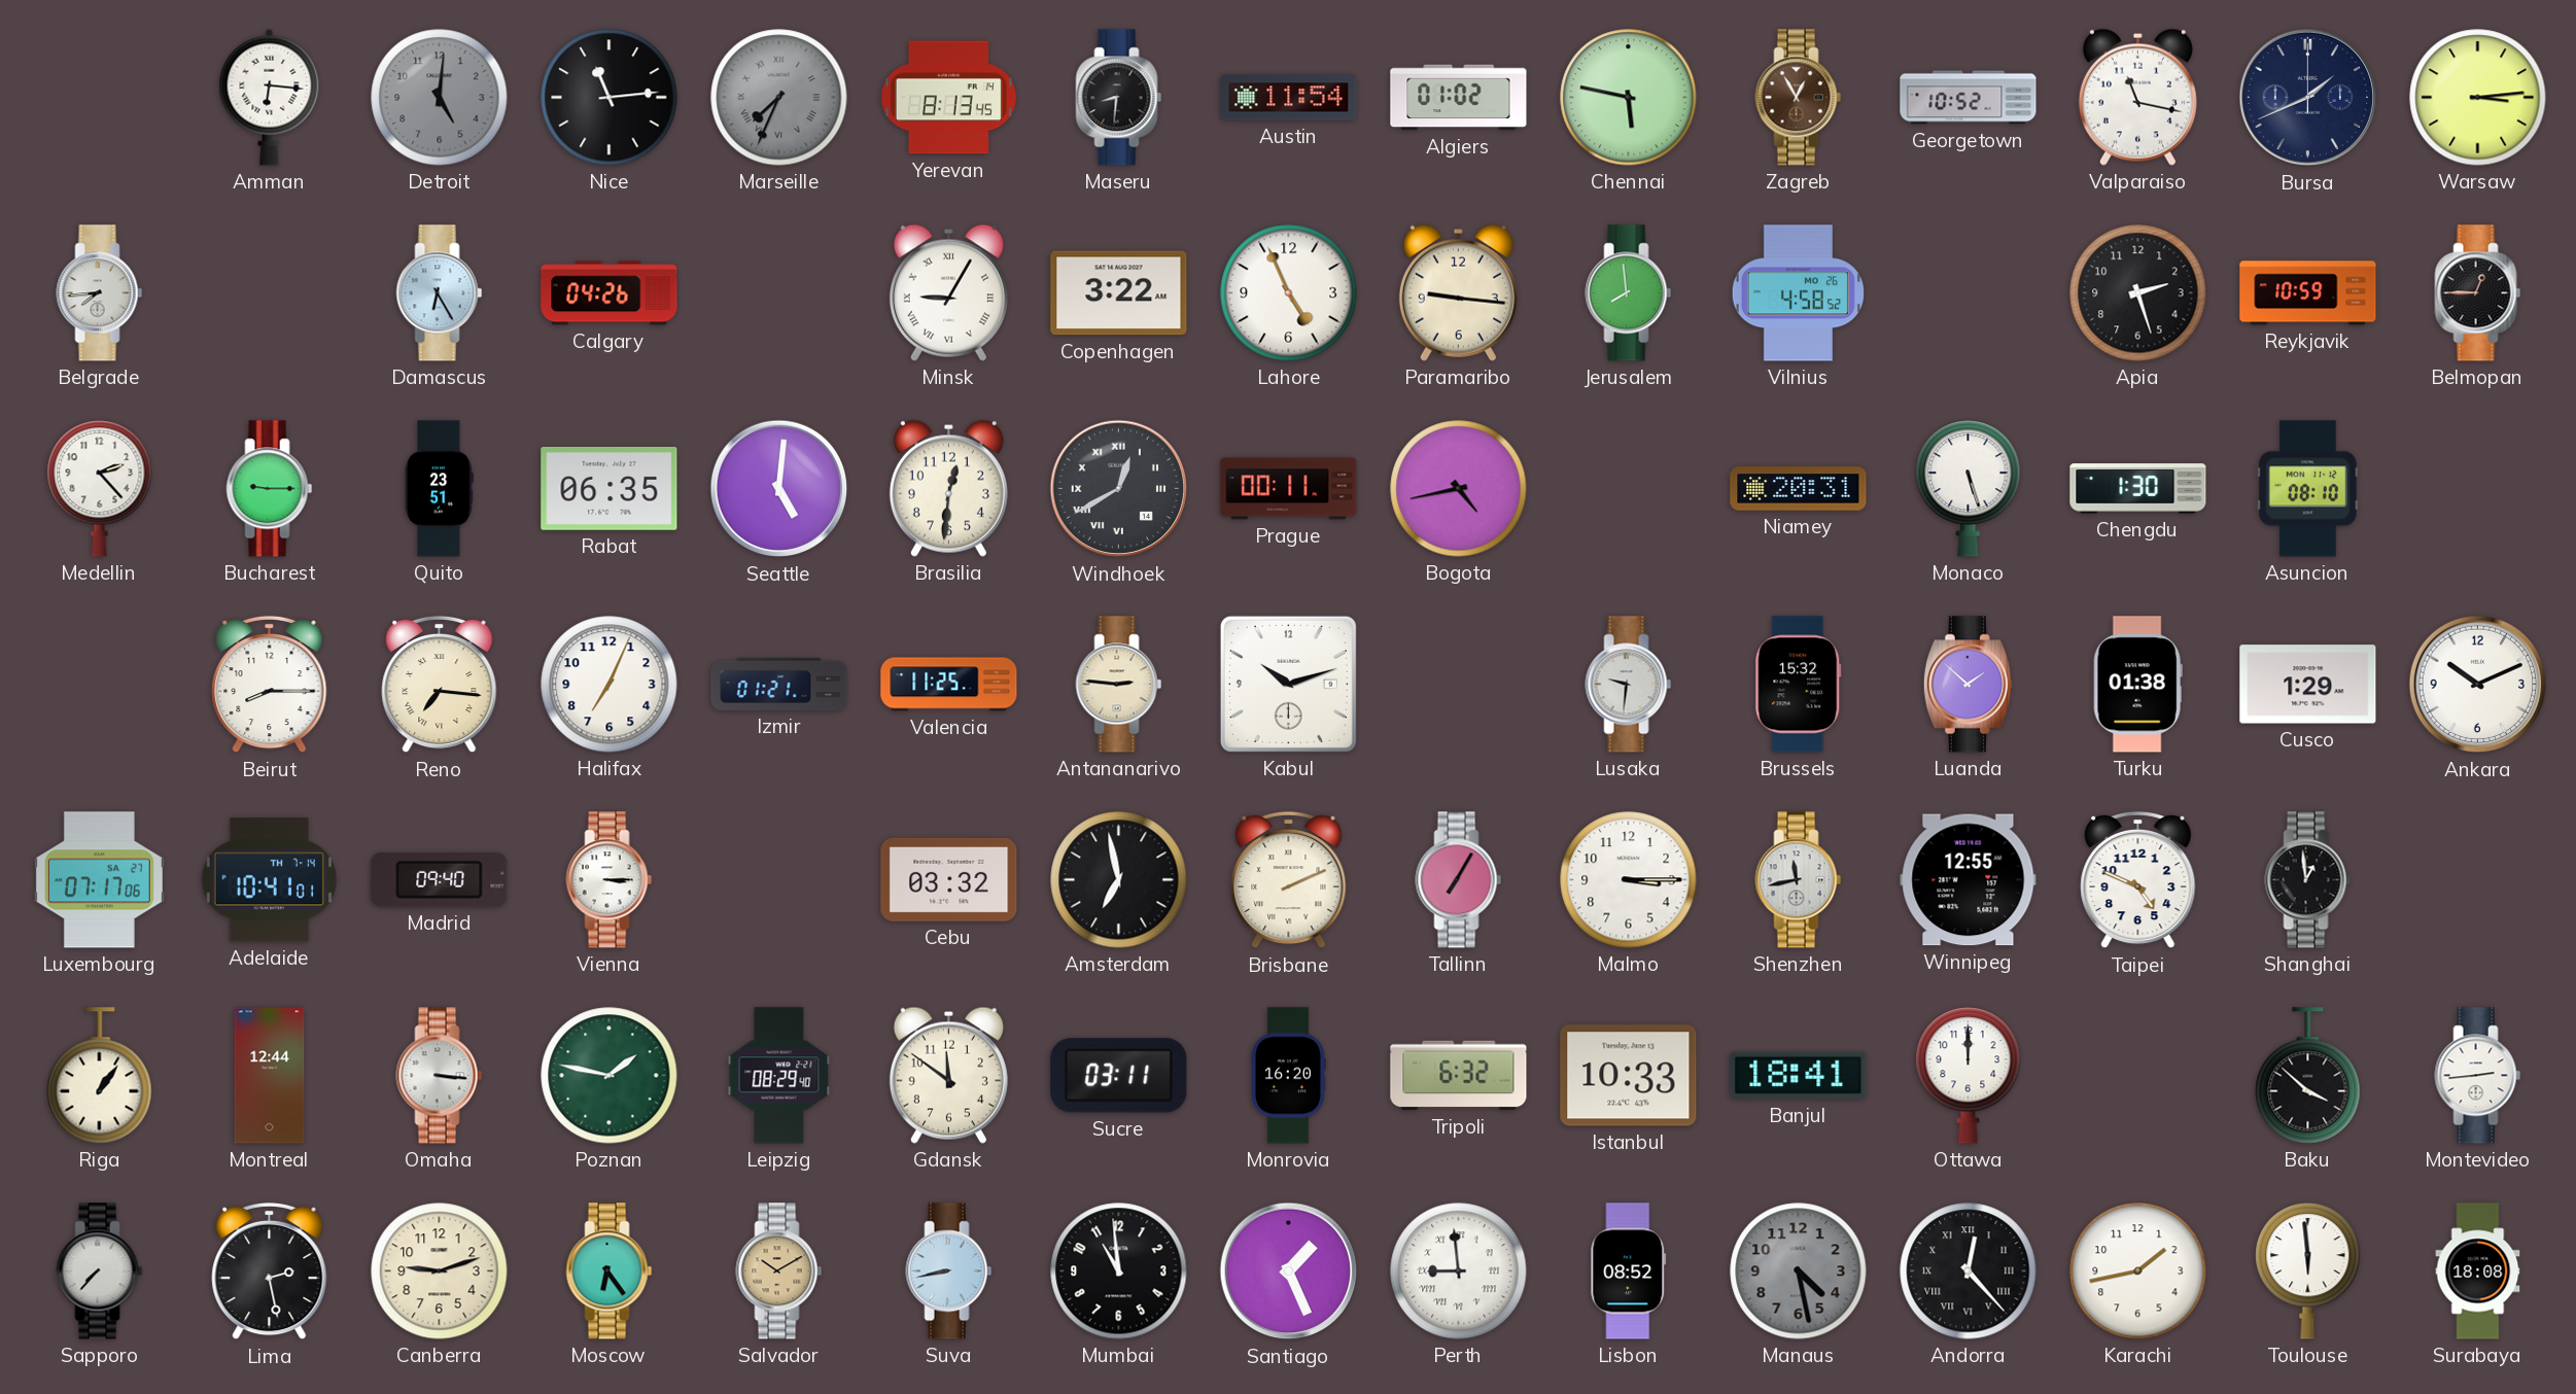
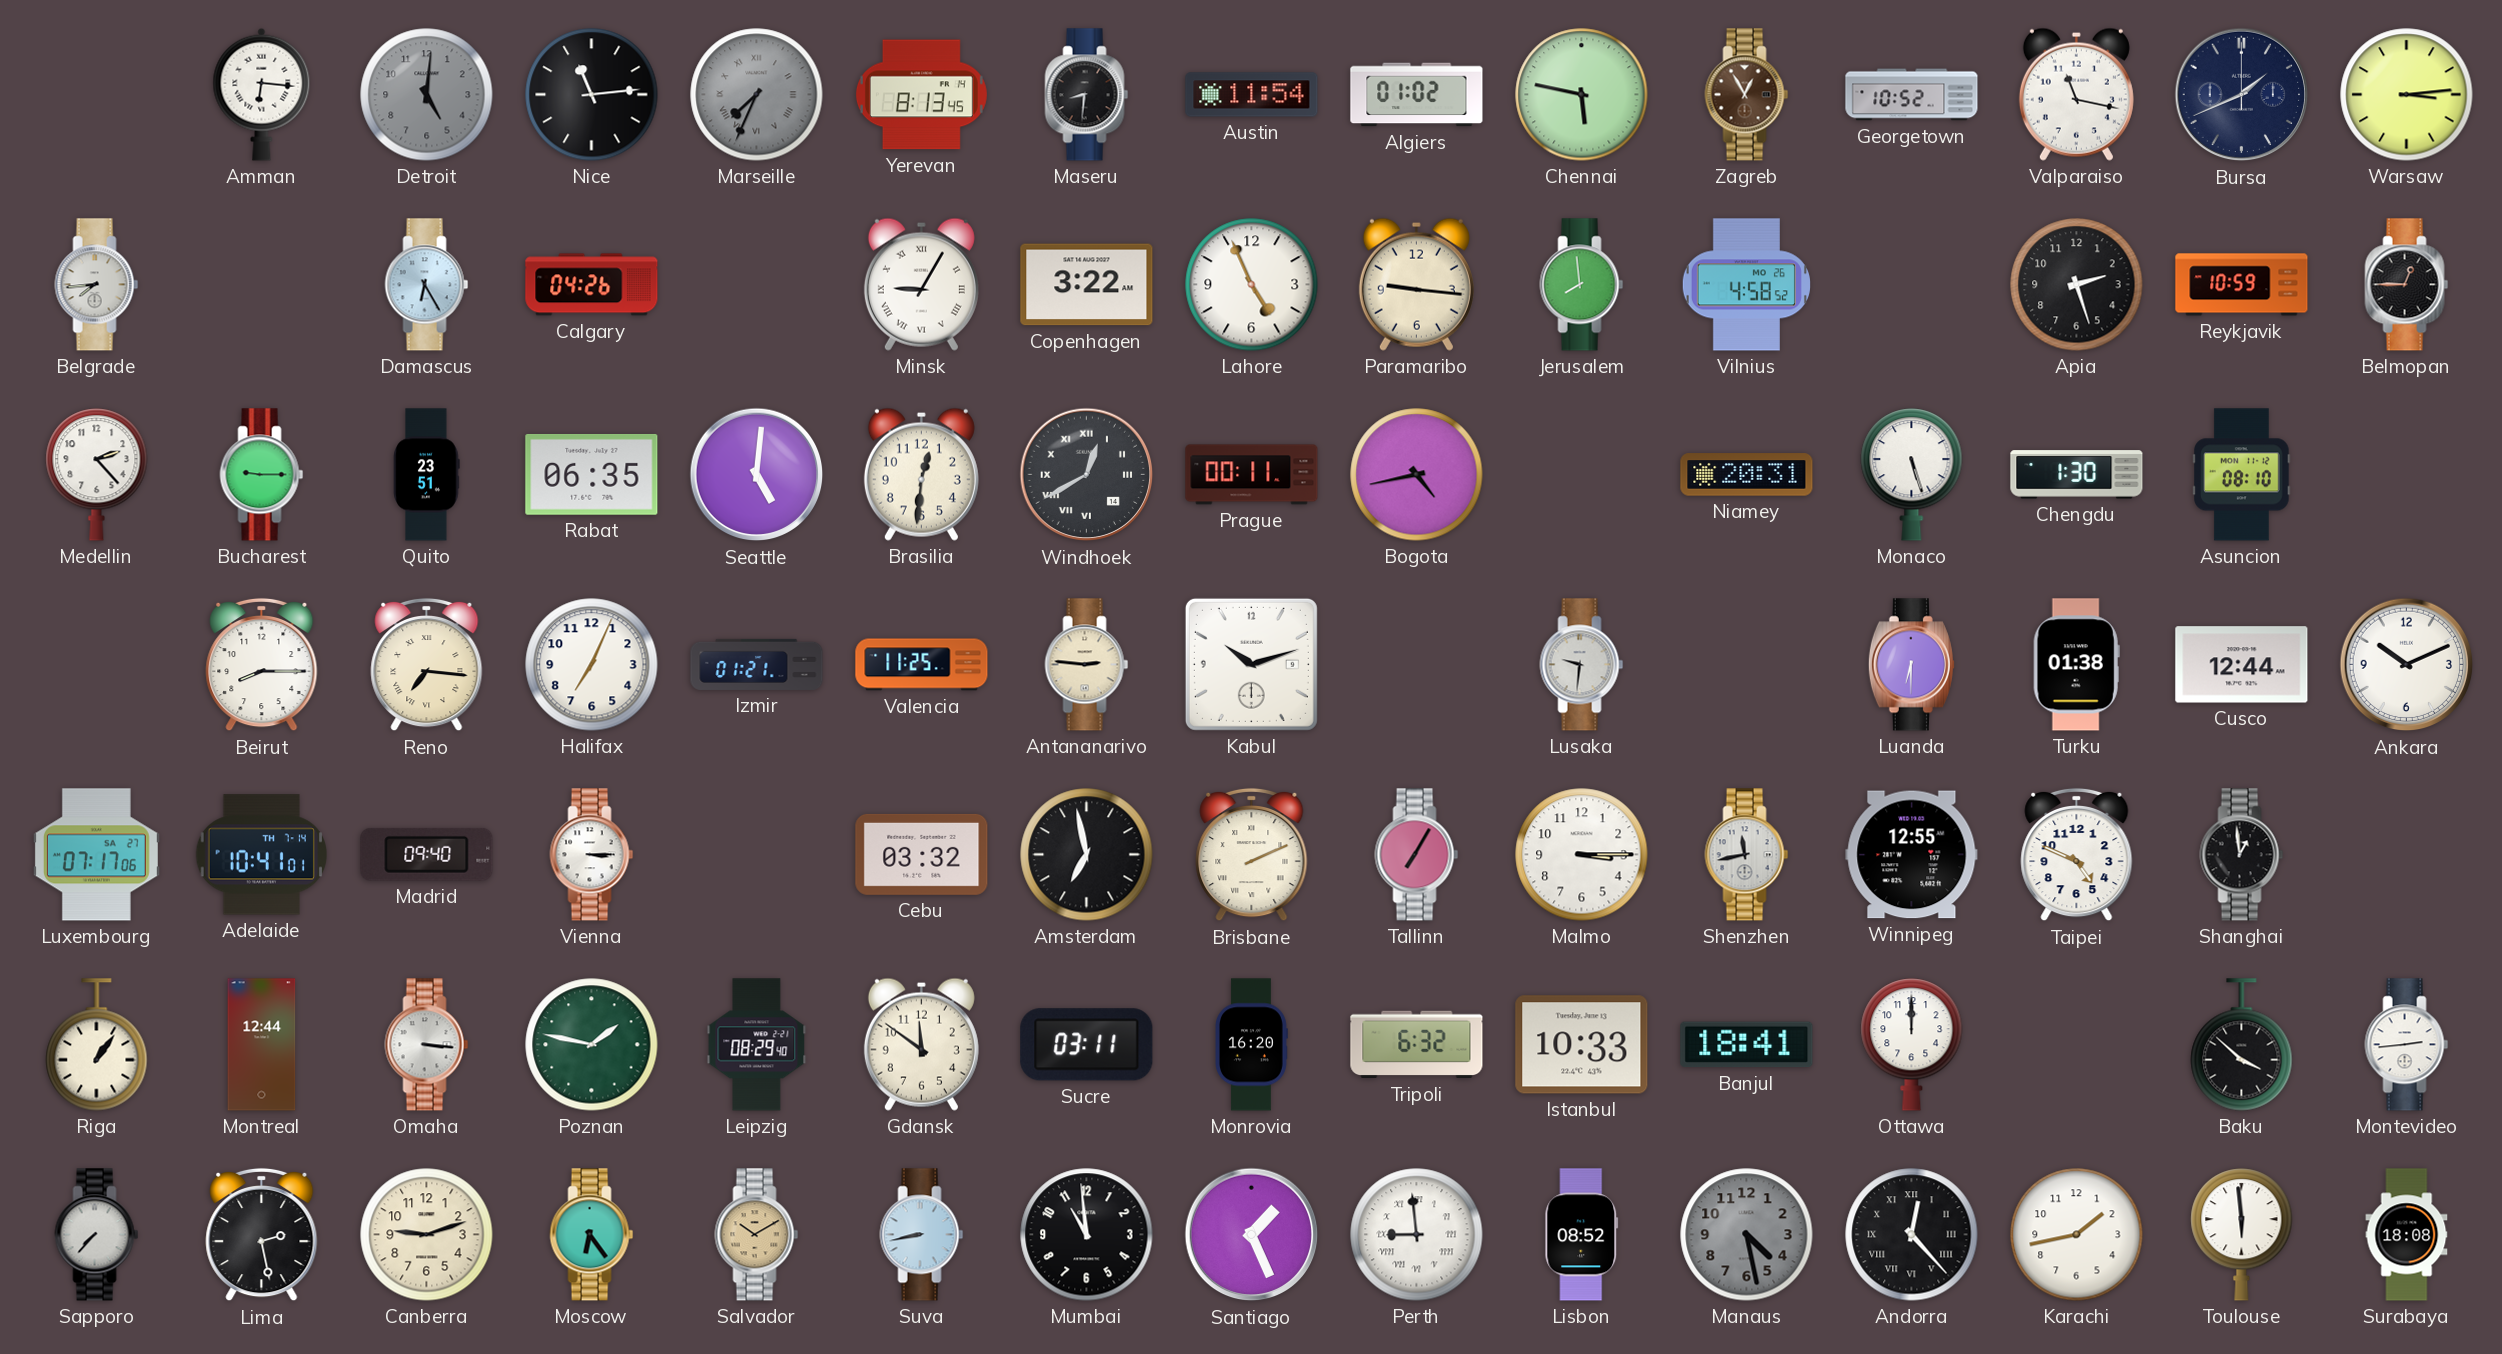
Brussels: 15:32 -> none (1799, 685)
Luanda: 1:52 -> 6:30 (1911, 665)
Cusco: 1:29 -> 12:44 (2242, 665)
